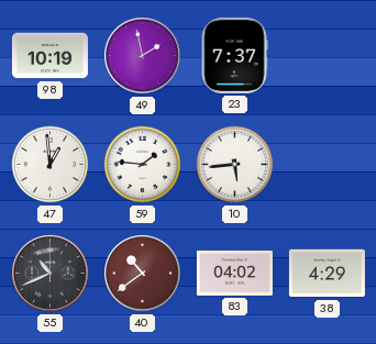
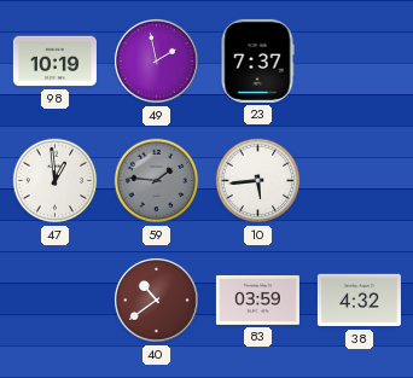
59 dial: white -> grey (157, 181)
55: 10:41 -> none (49, 273)
83: 04:02 -> 03:59 (257, 300)
38: 4:29 -> 4:32 (359, 301)
